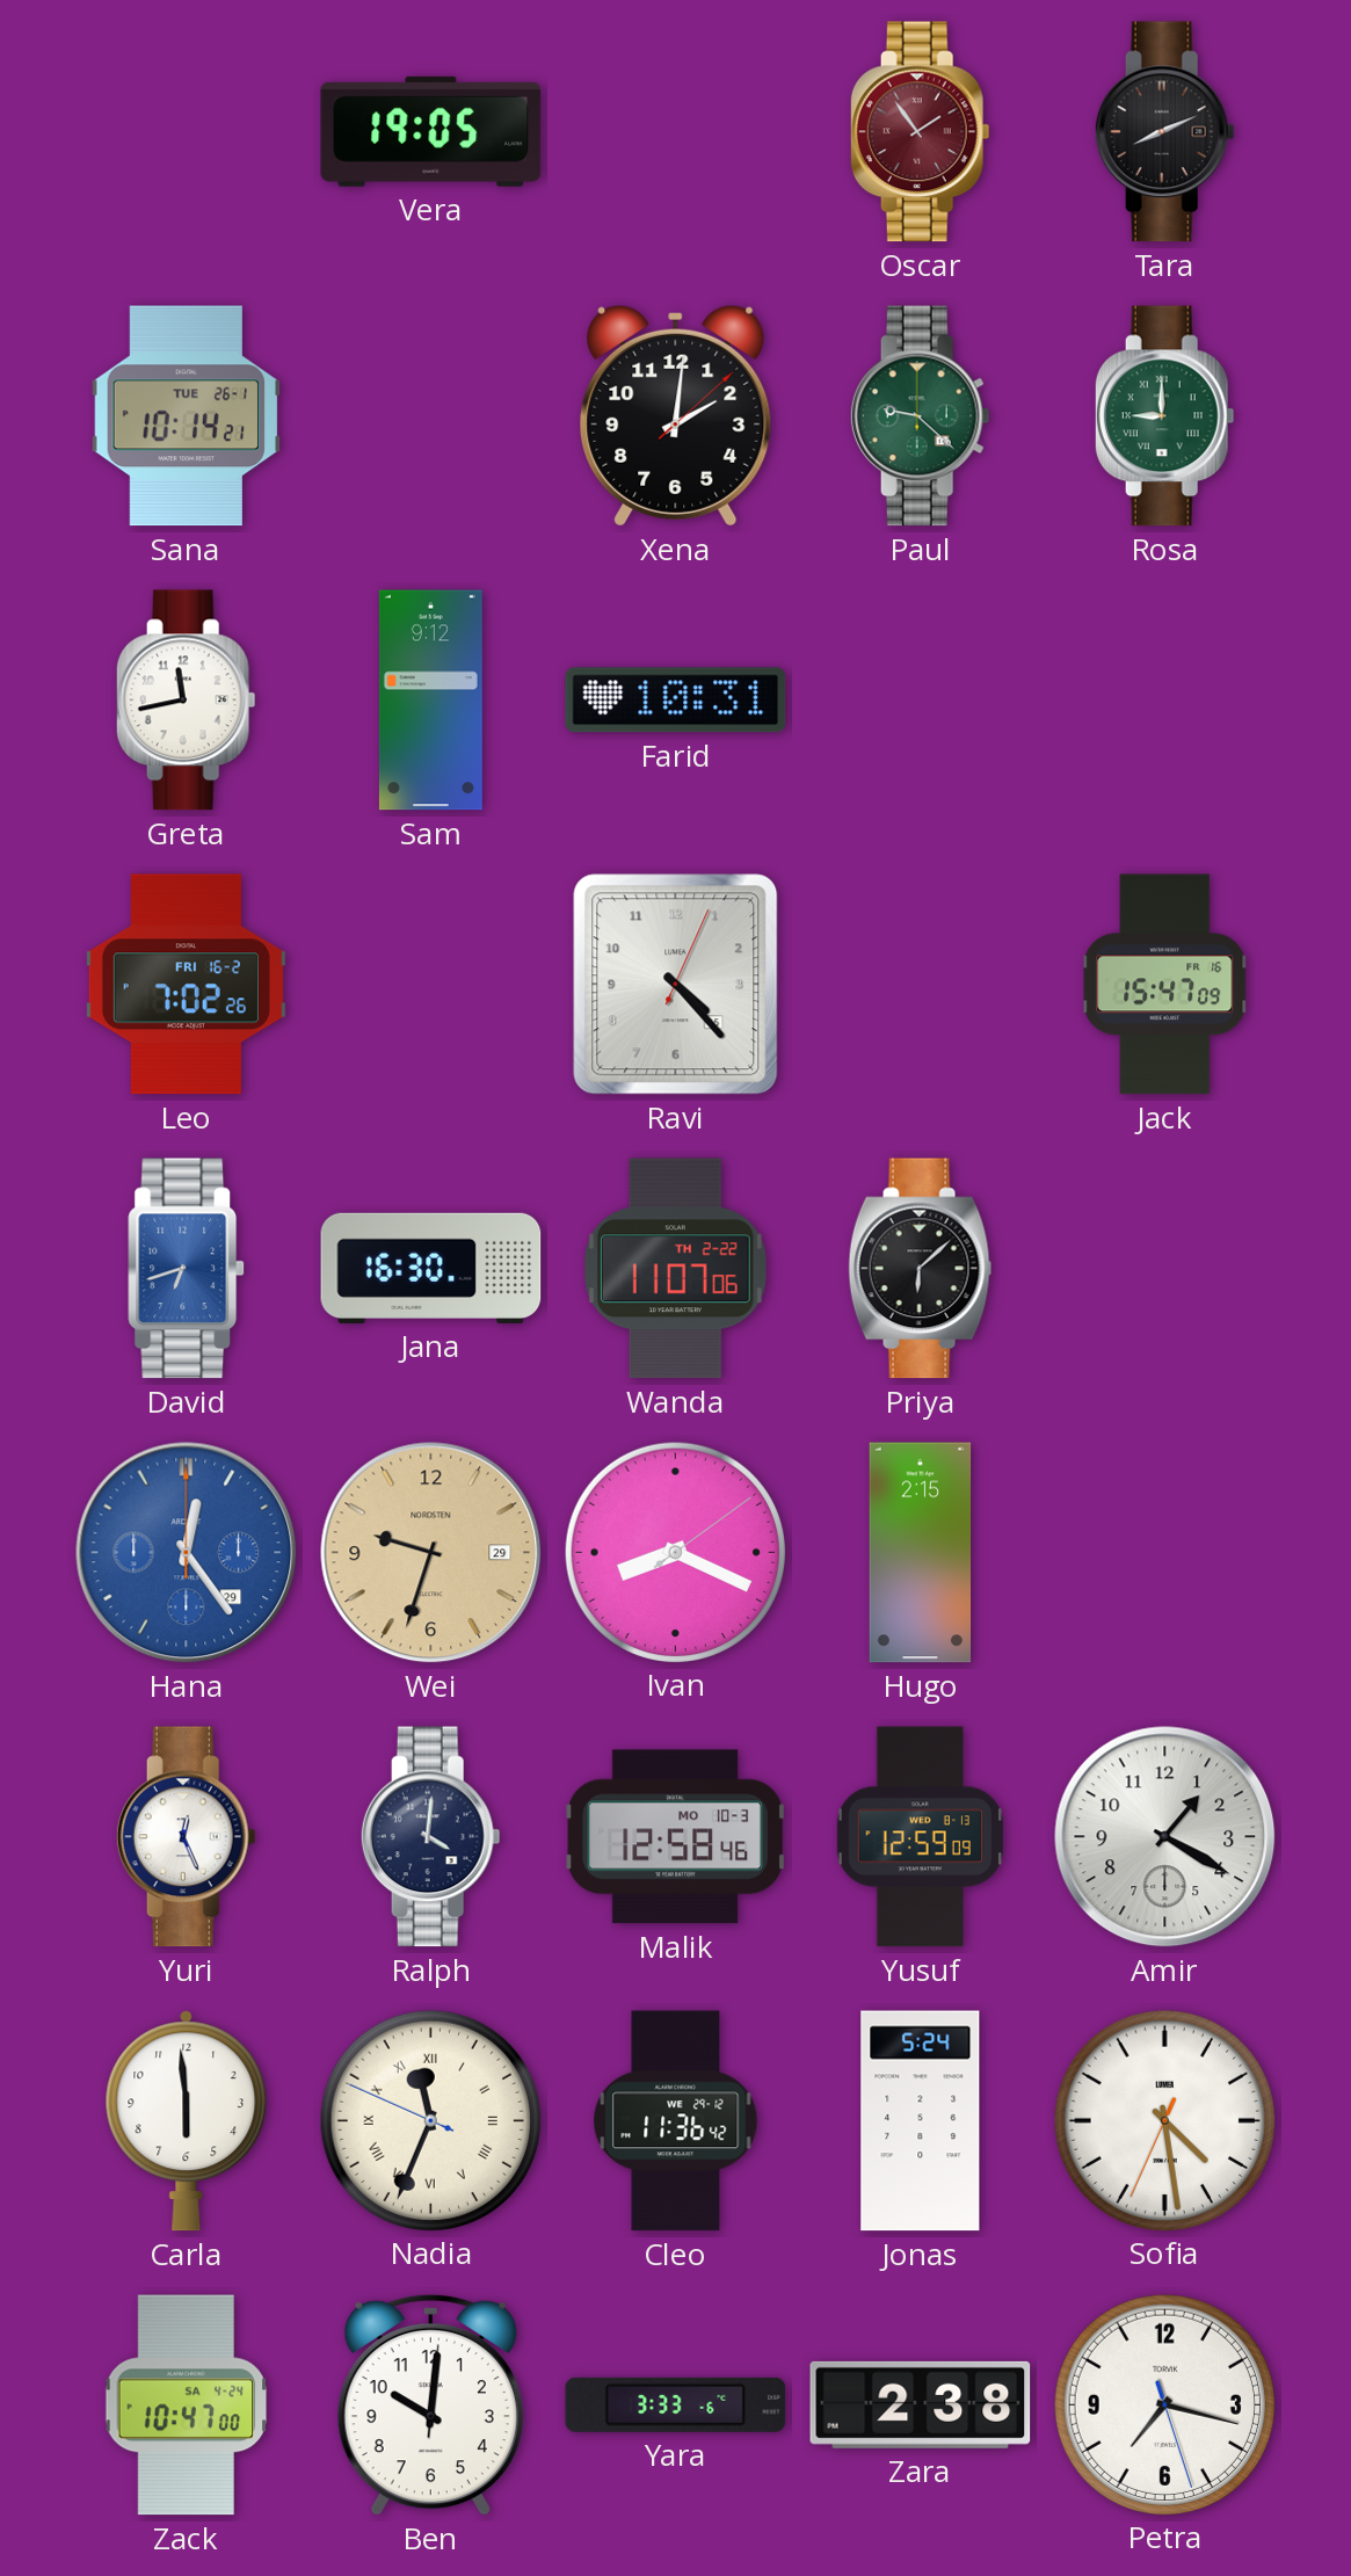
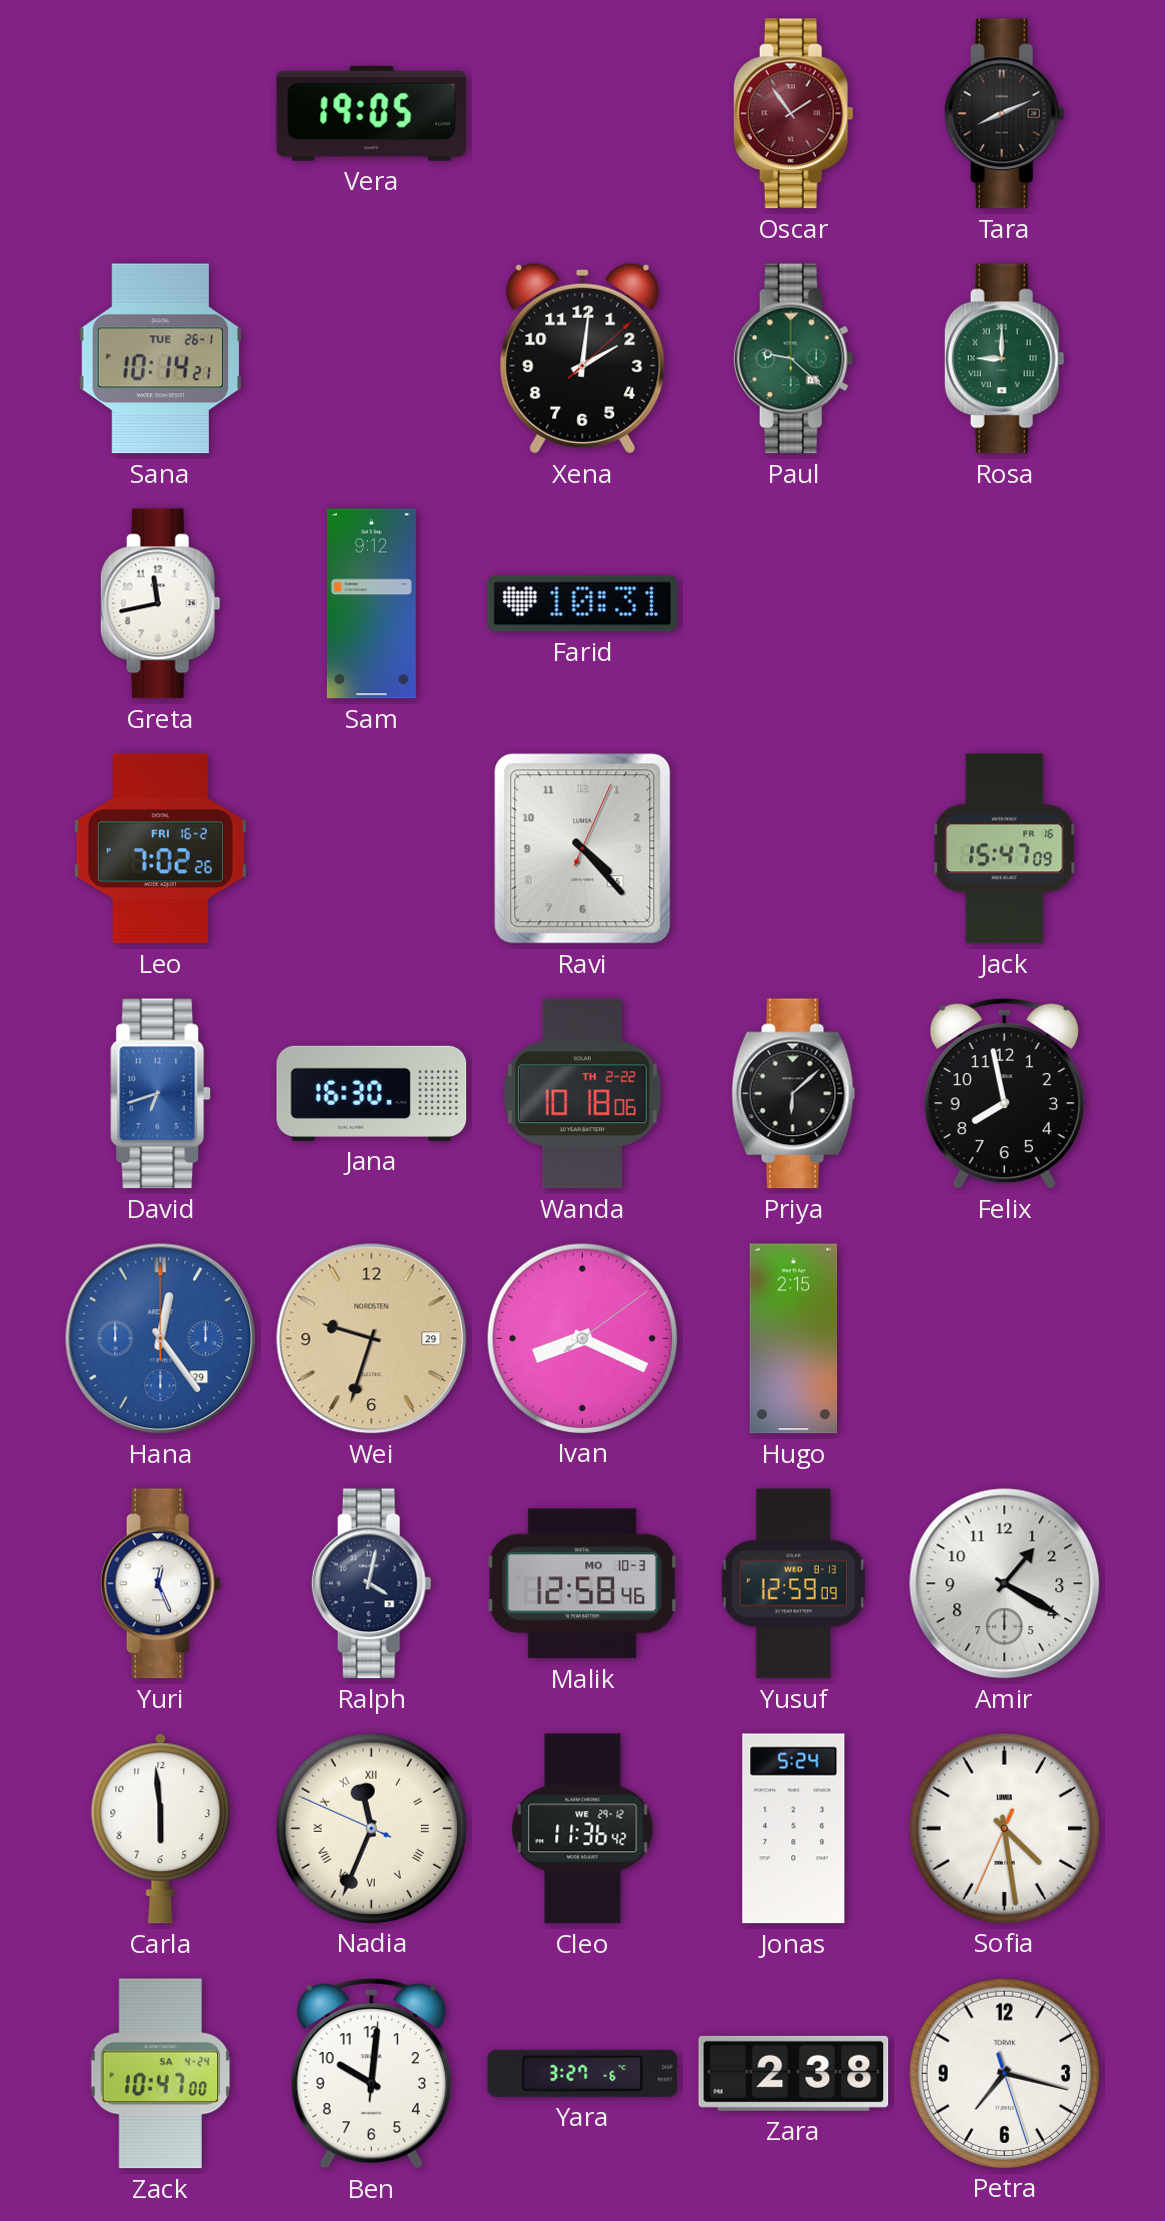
Wanda: 11:07 -> 10:18 (582, 1094)
Felix: none -> 7:58 (1004, 1093)
Ralph: 4:01 -> 4:02 (371, 1584)
Yara: 3:33 -> 3:27 (583, 2073)
